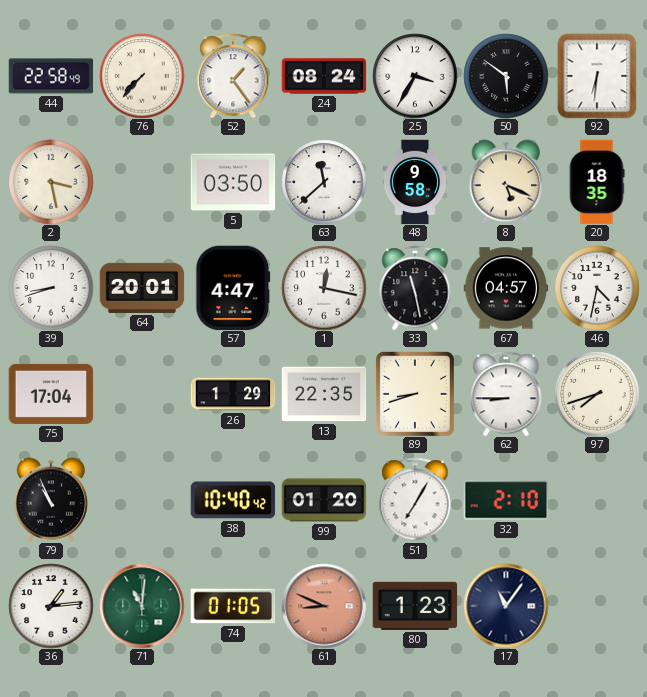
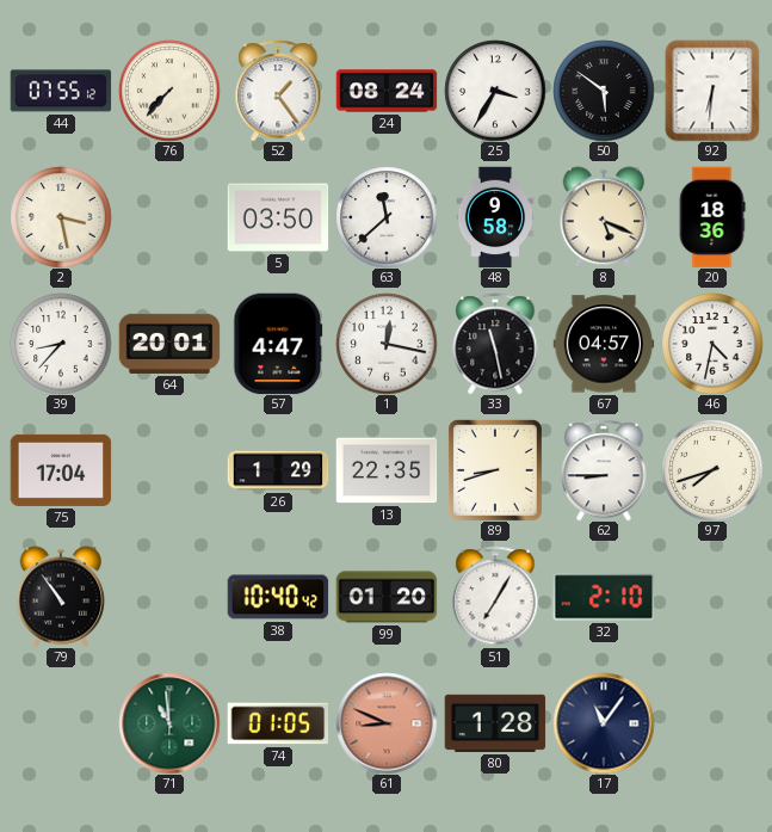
44: 22:58 -> 07:55 (61, 91)
20: 18:35 -> 18:36 (712, 217)
39: 8:42 -> 8:37 (61, 344)
79: 10:56 -> 10:54 (61, 597)
36: 1:14 -> none (51, 606)
71: 11:01 -> 10:59 (169, 723)
80: 1:23 -> 1:28 (495, 723)
